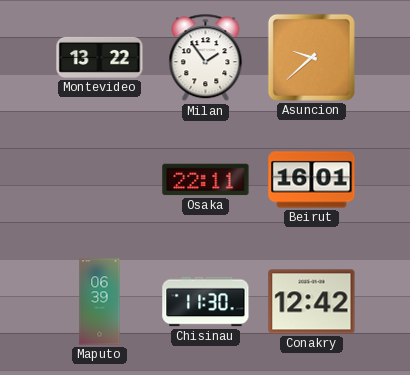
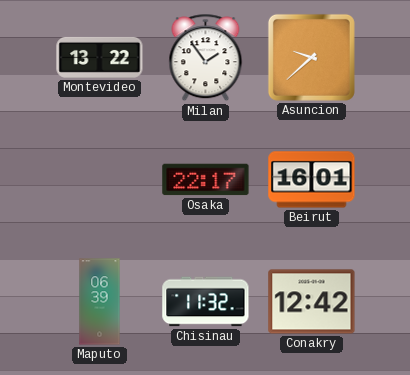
Osaka: 22:11 -> 22:17 (206, 180)
Chisinau: 11:30 -> 11:32 (206, 302)
